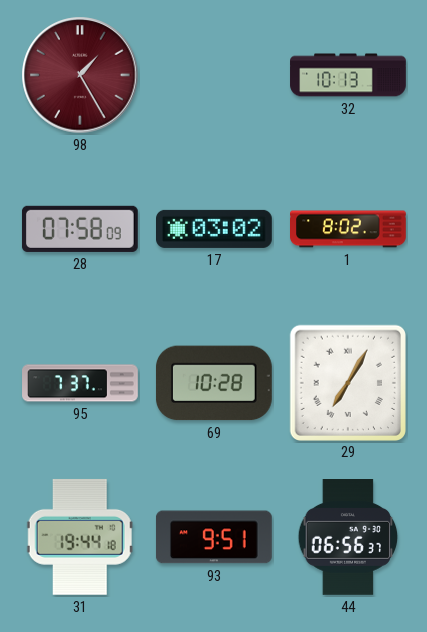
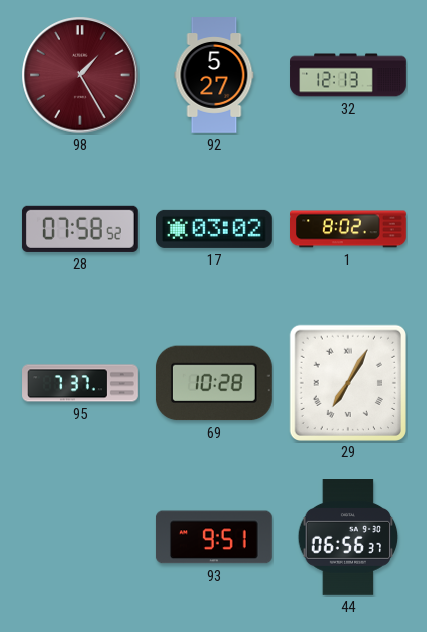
92: none -> 5:27 (214, 75)
32: 10:13 -> 12:13 (348, 75)
28: 07:58:09 -> 07:58:52 (80, 229)
31: 19:44 -> none (80, 537)
